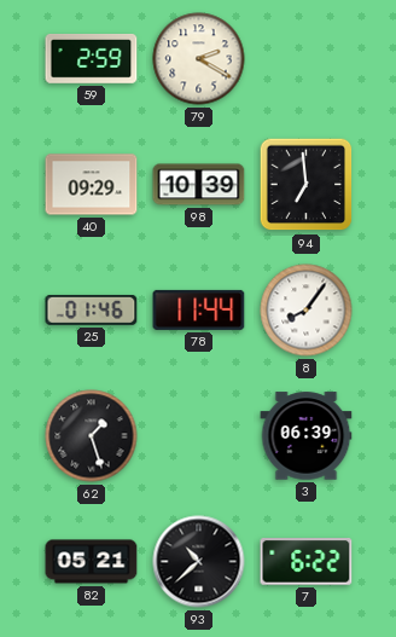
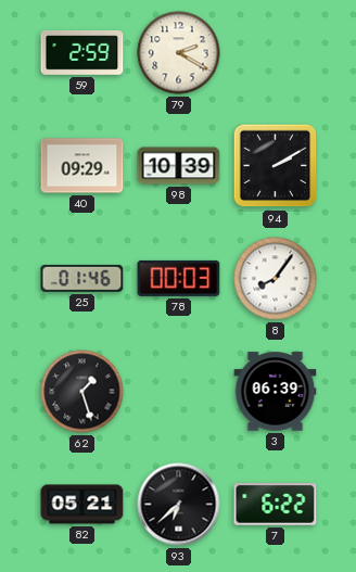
94: 6:59 -> 2:10 (276, 166)
78: 11:44 -> 00:03 (179, 278)
93: 10:38 -> 6:38 (179, 505)
